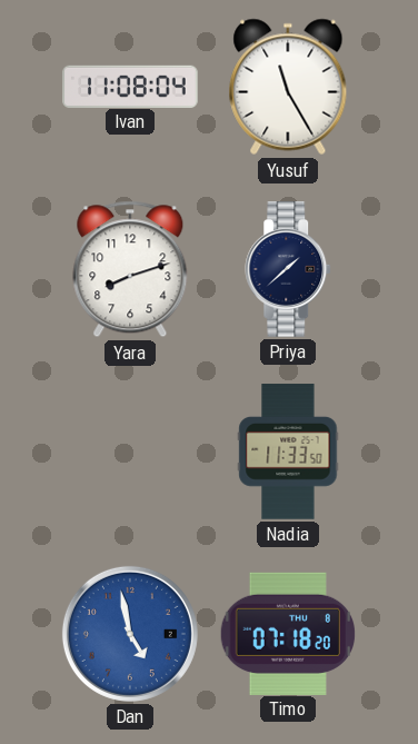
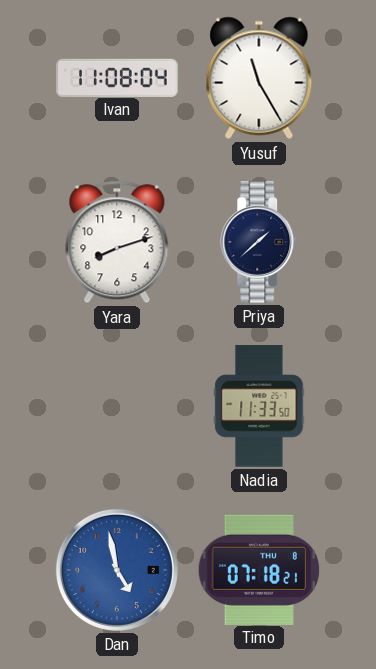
Timo: 07:18:20 -> 07:18:21 (259, 569)
